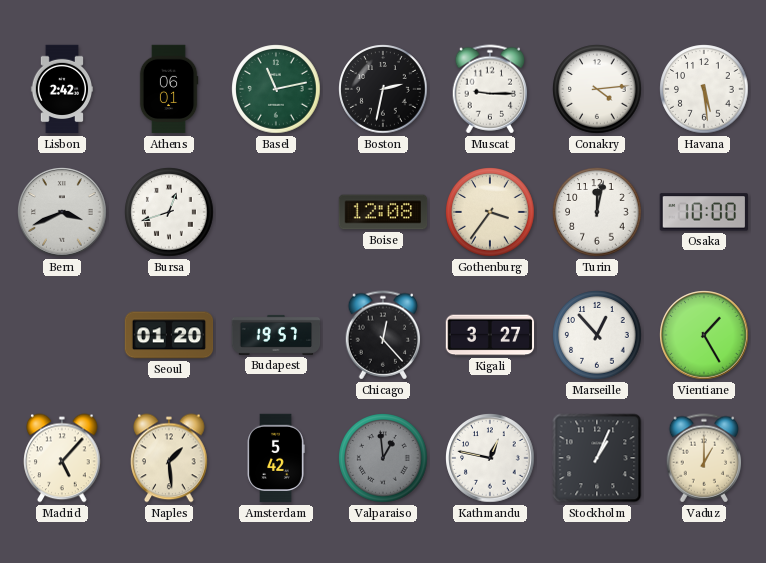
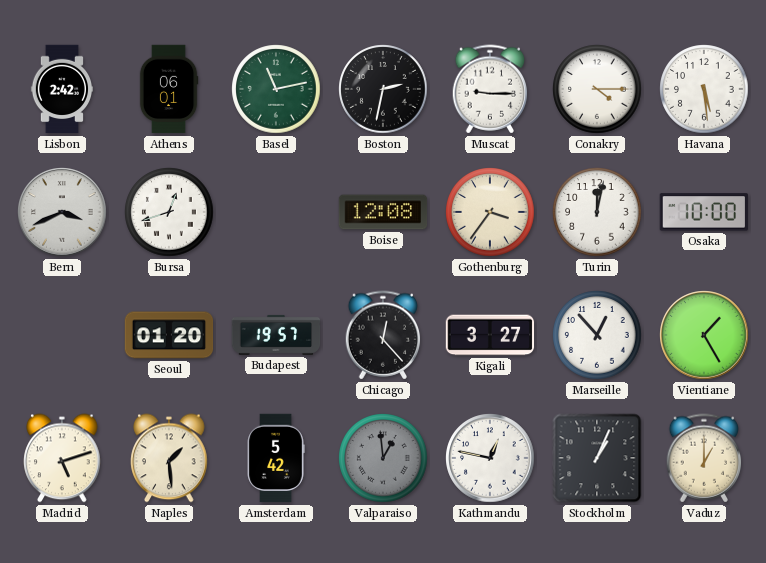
Conakry: 4:14 -> 4:15 (597, 89)
Madrid: 5:07 -> 5:12 (62, 458)
